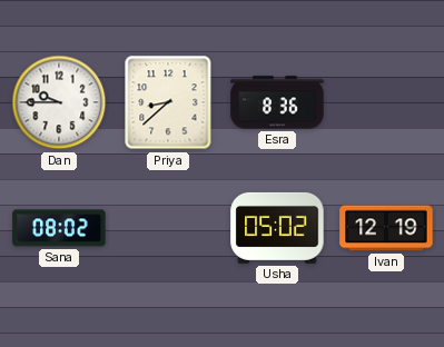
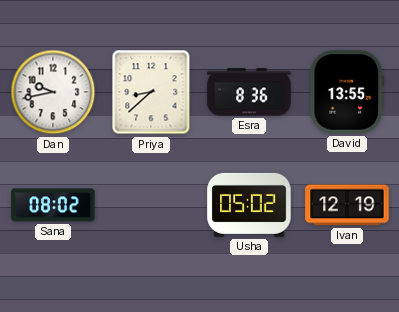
Dan: 9:45 -> 9:43 (53, 92)
David: none -> 13:55 (347, 92)
